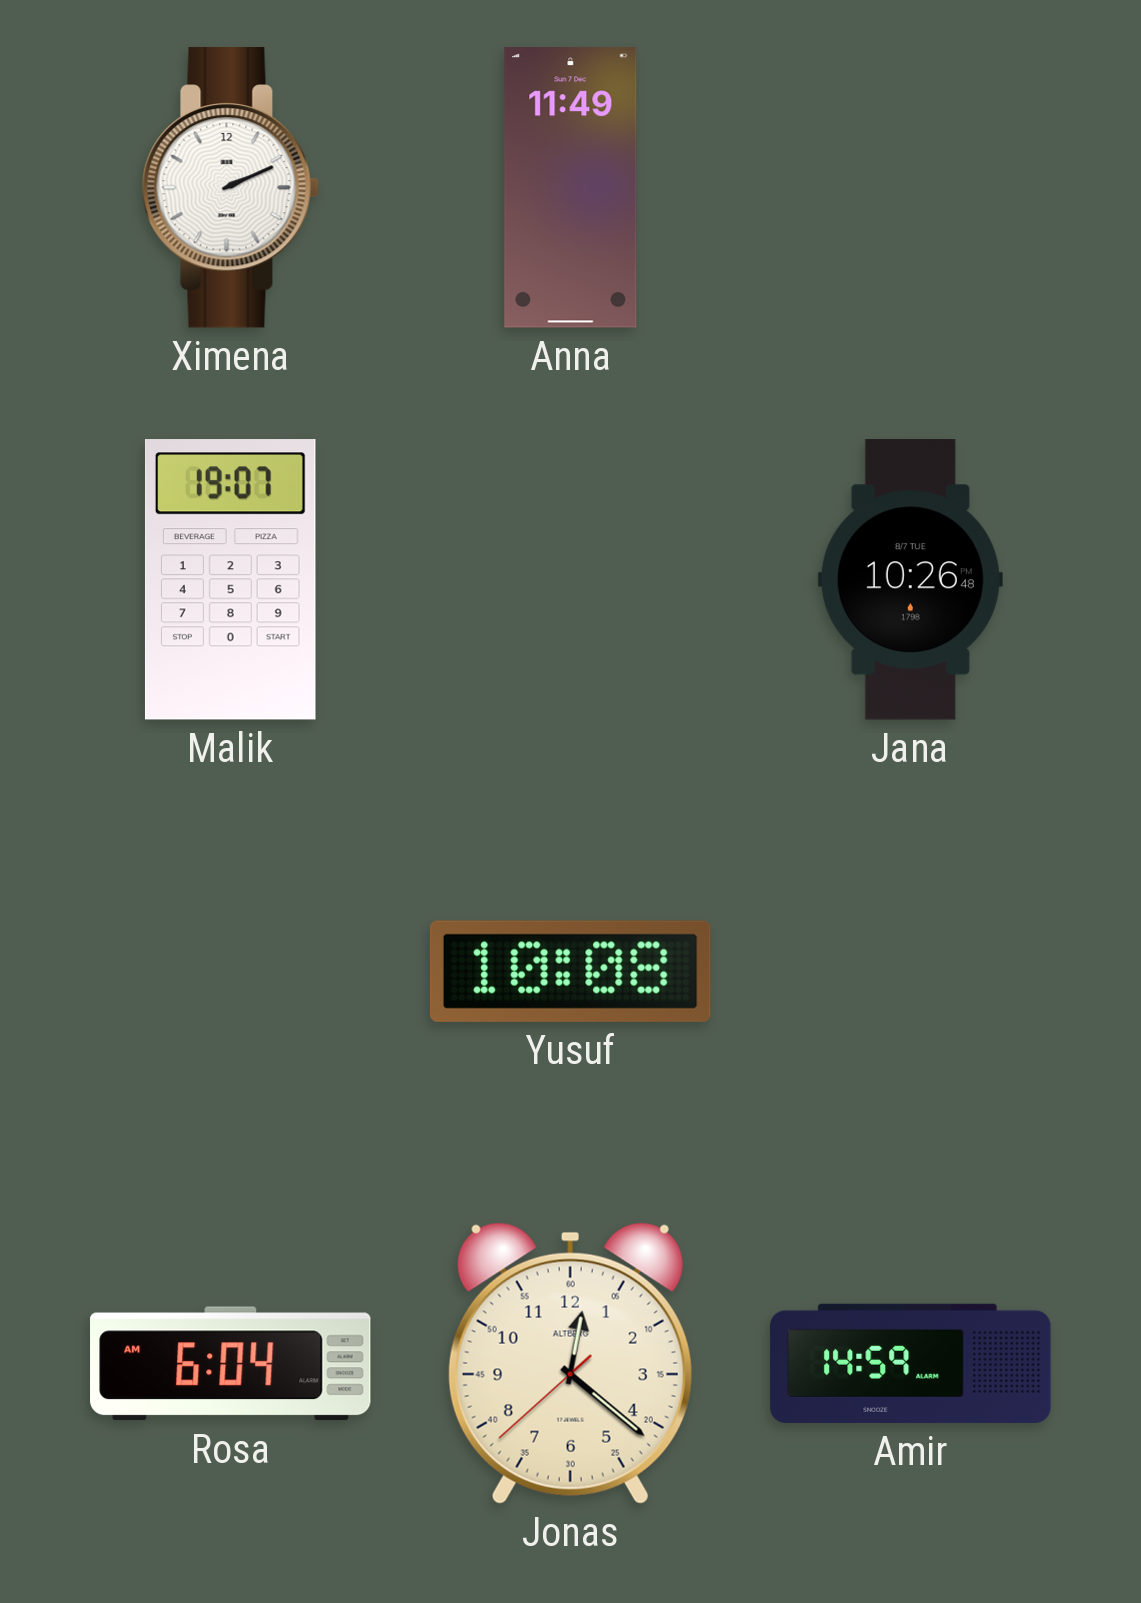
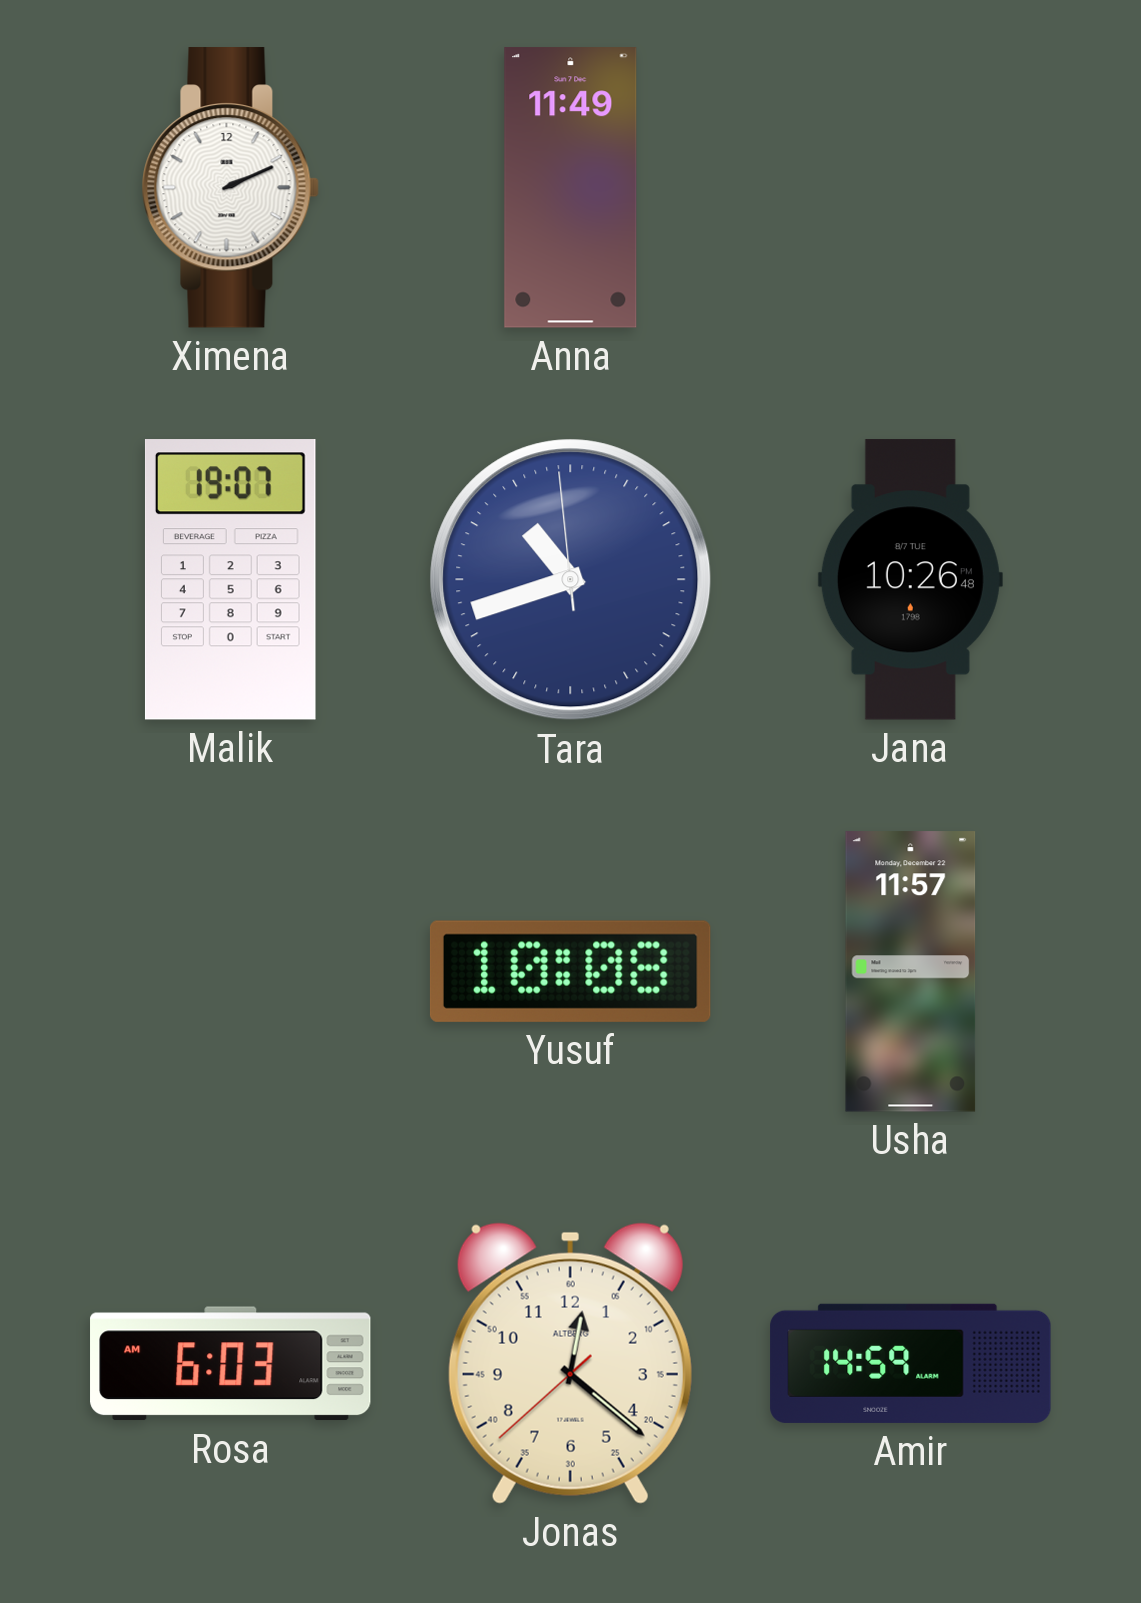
Tara: none -> 10:41 (571, 580)
Usha: none -> 11:57 (911, 972)
Rosa: 6:04 -> 6:03 (231, 1364)
